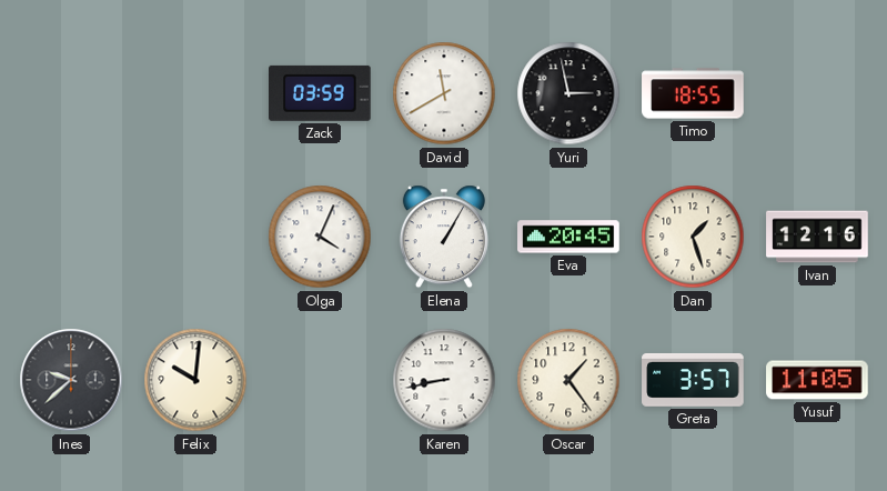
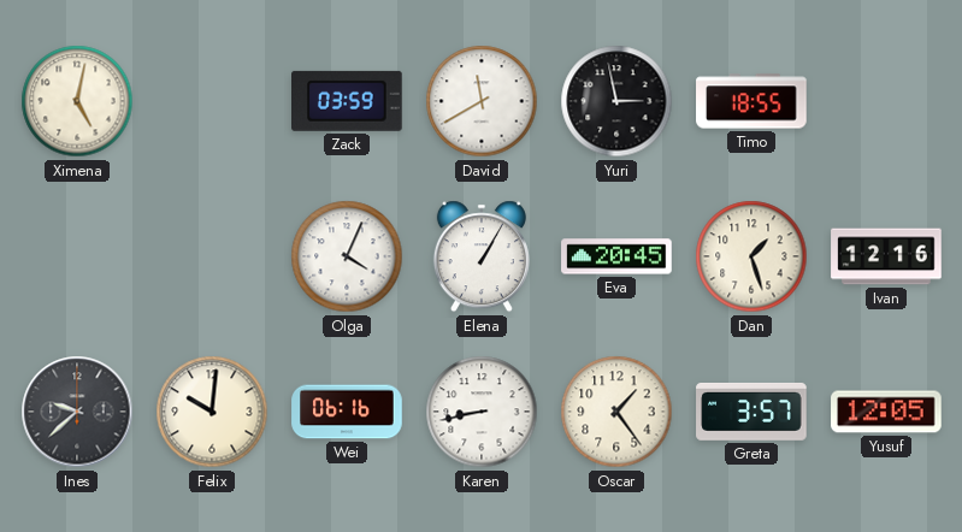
Ximena: none -> 5:02 (77, 101)
Wei: none -> 06:16 (347, 412)
Yusuf: 11:05 -> 12:05 (886, 412)
